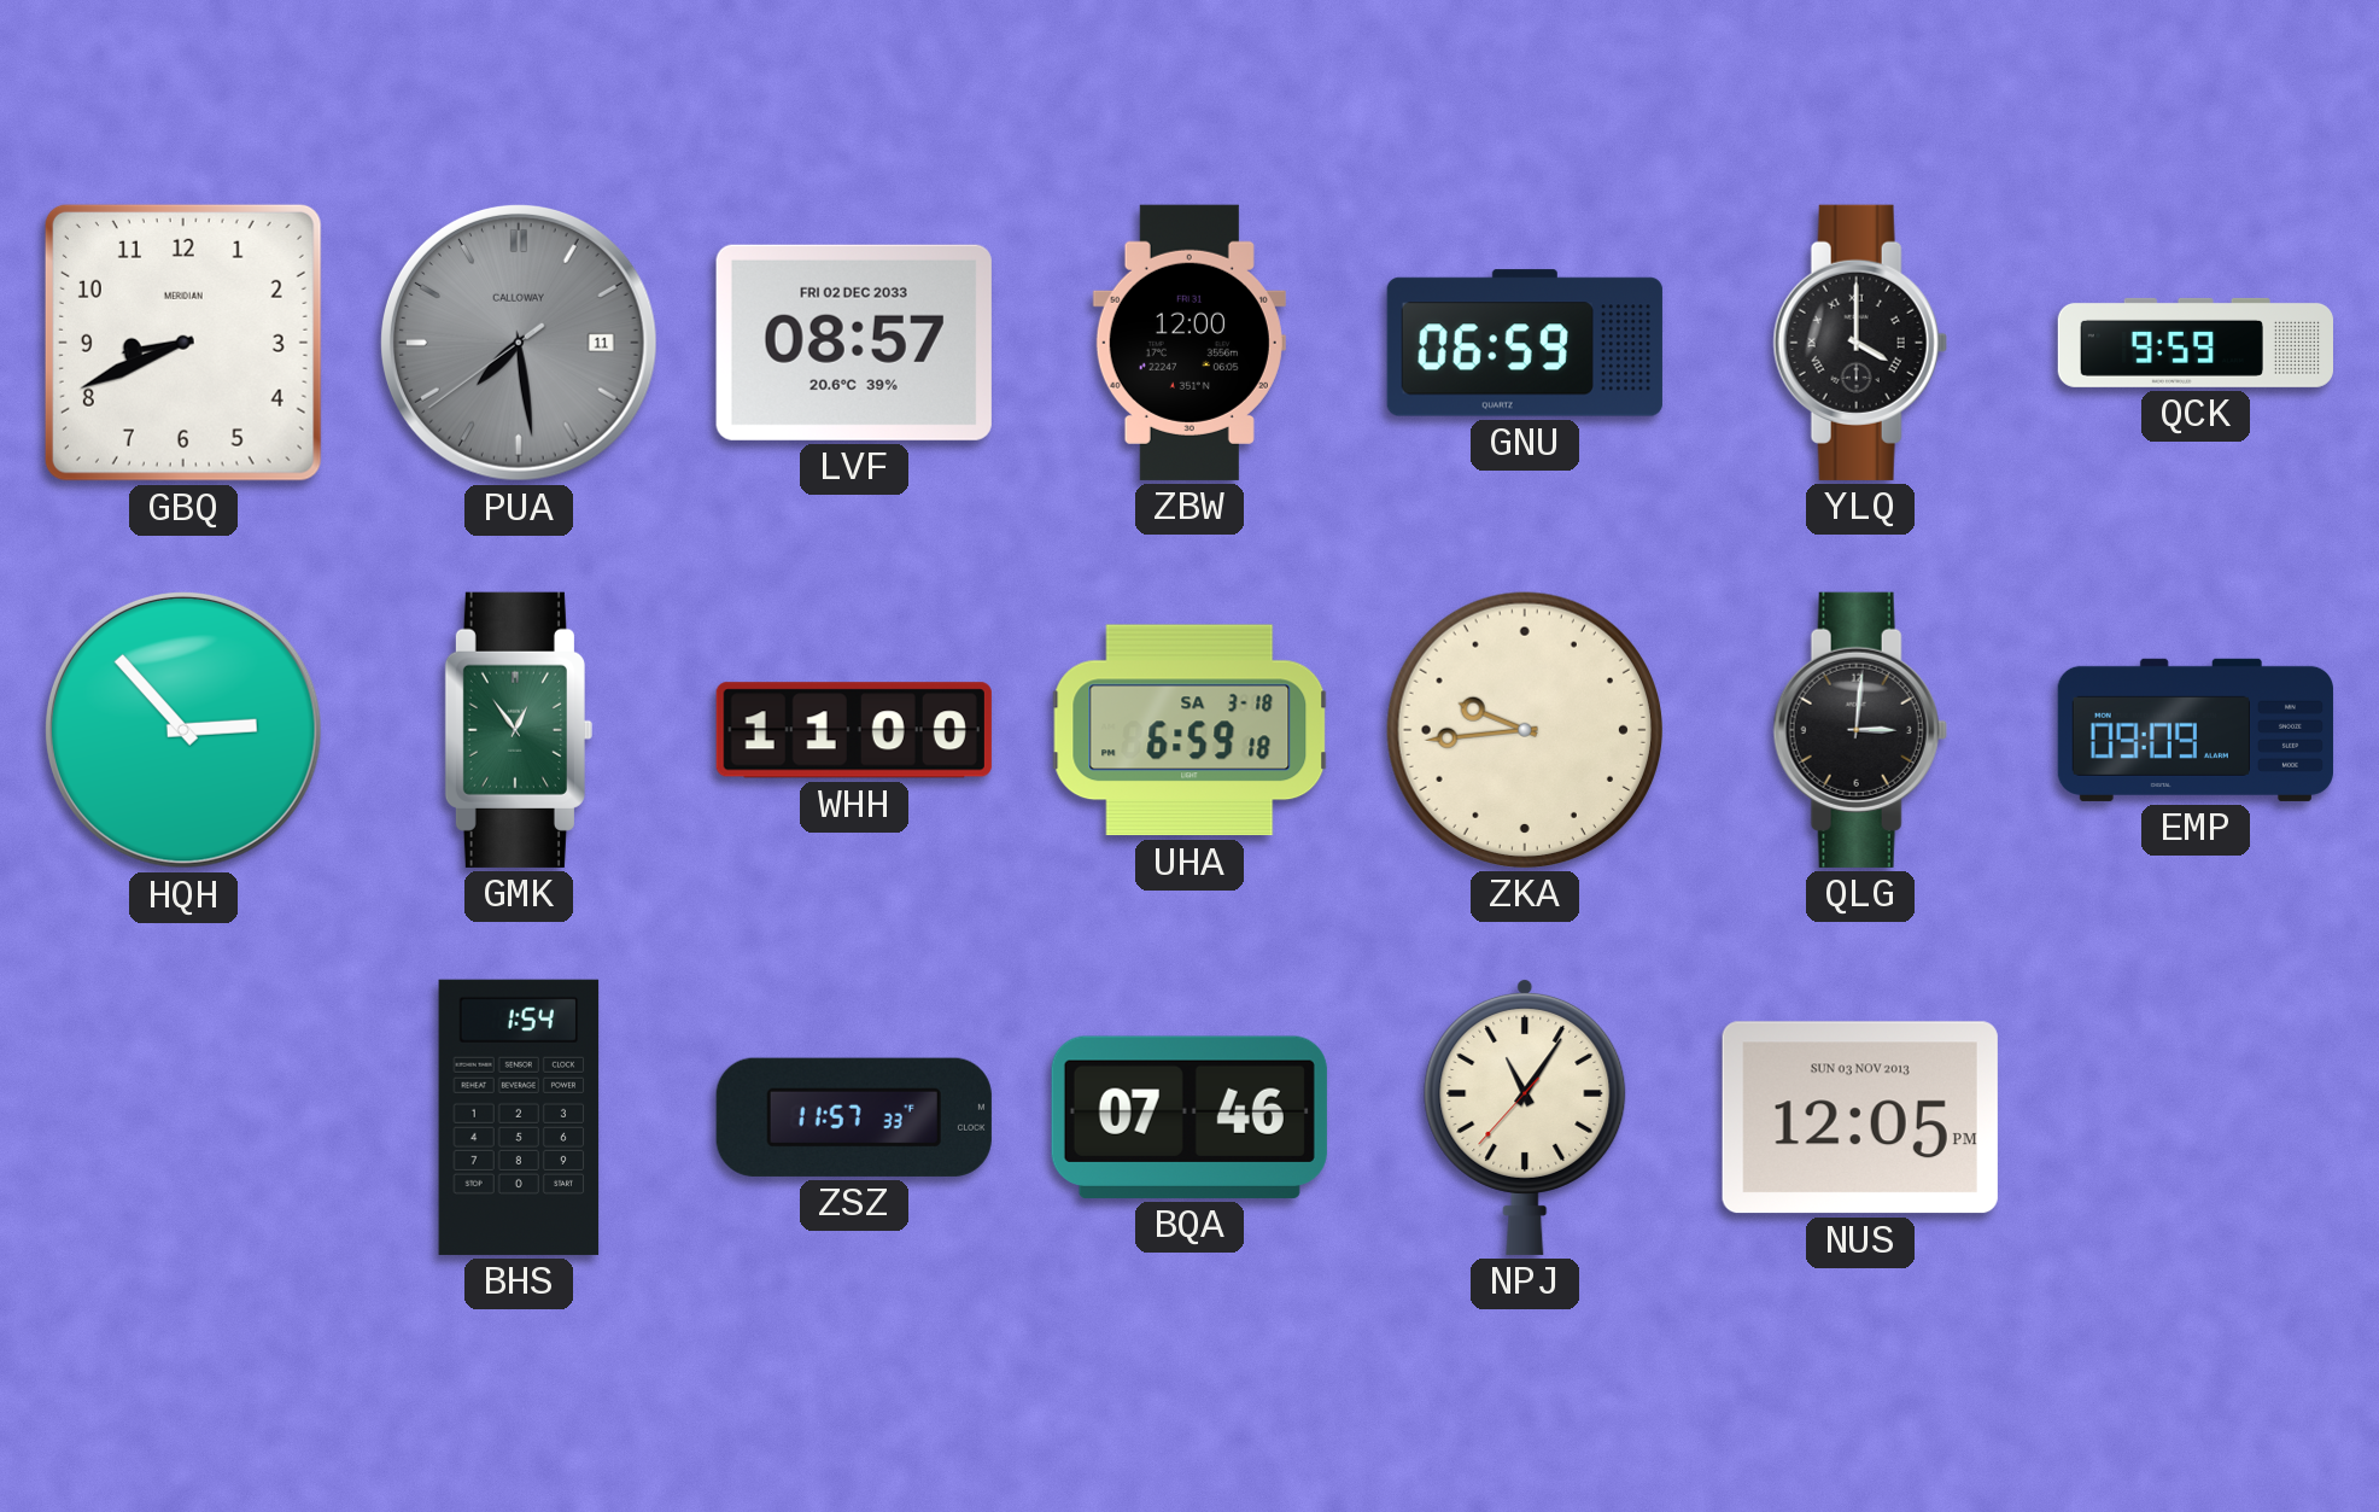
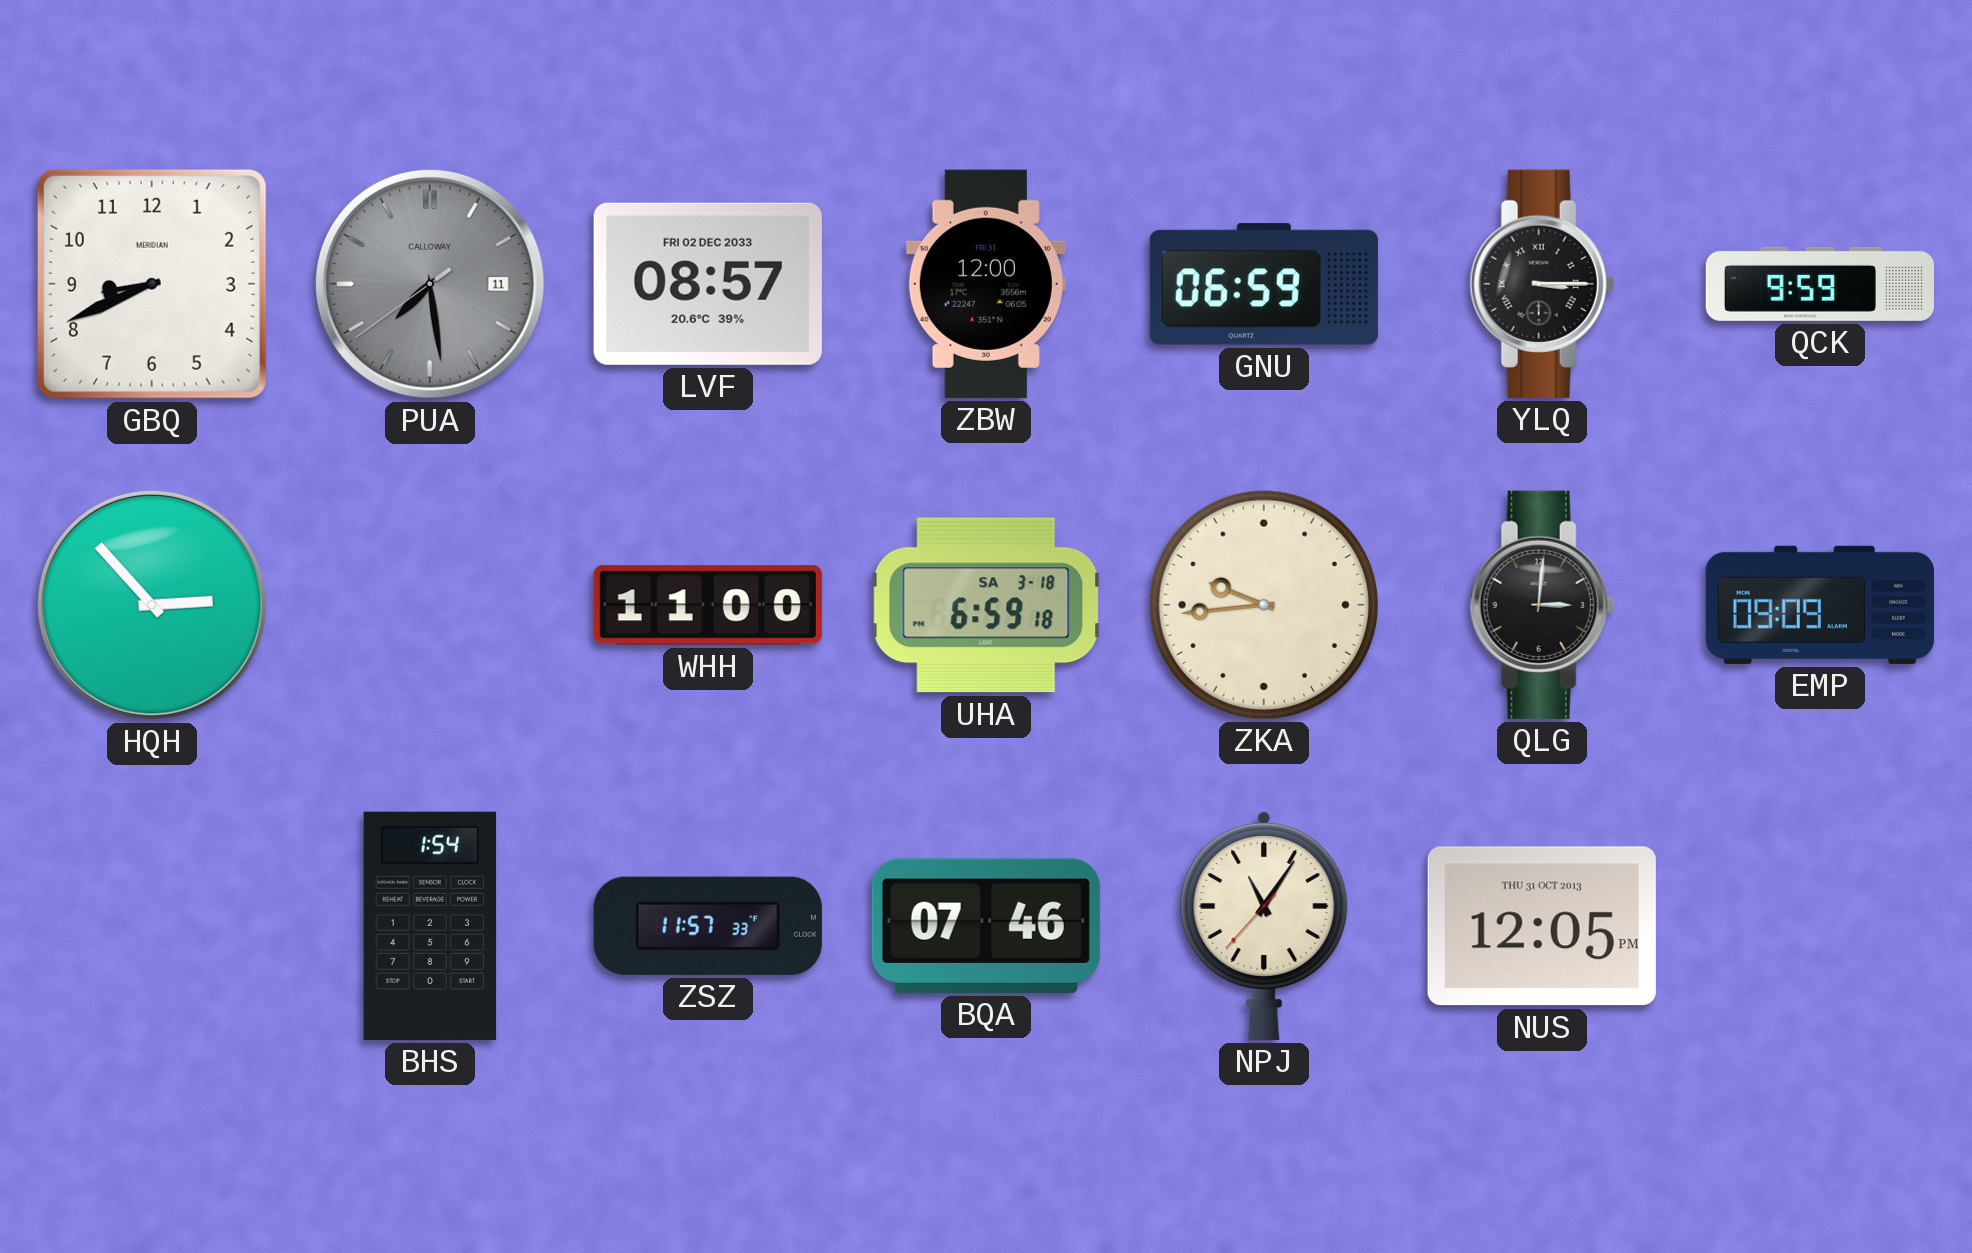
YLQ: 4:00 -> 3:15 (1542, 284)
GMK: 12:54 -> none (519, 730)
NUS date: SUN 03 NOV 2013 -> THU 31 OCT 2013 (1542, 926)
